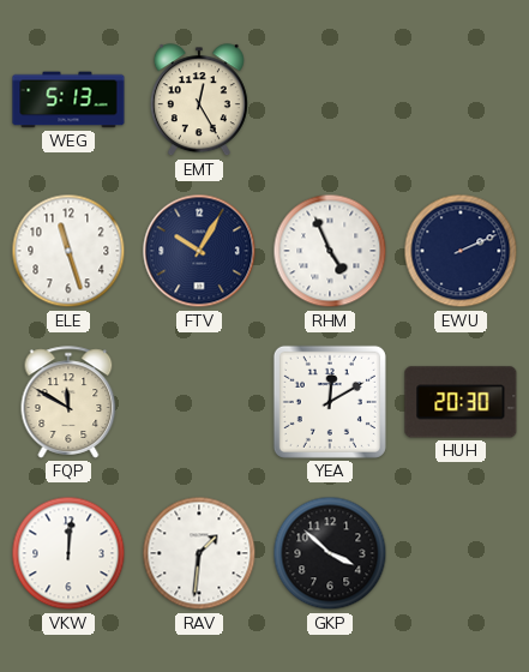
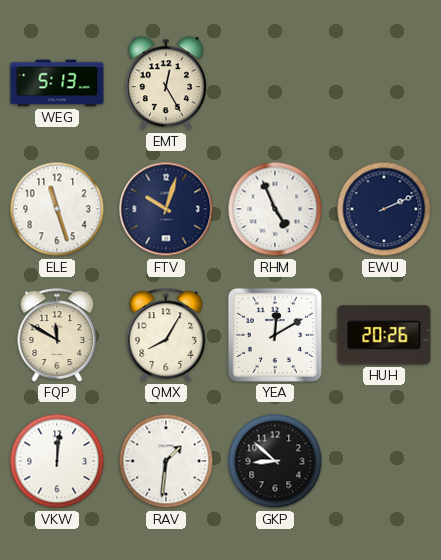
FTV: 10:05 -> 10:03 (166, 209)
QMX: none -> 8:05 (166, 335)
HUH: 20:30 -> 20:26 (384, 335)
GKP: 3:52 -> 8:52 (275, 461)
